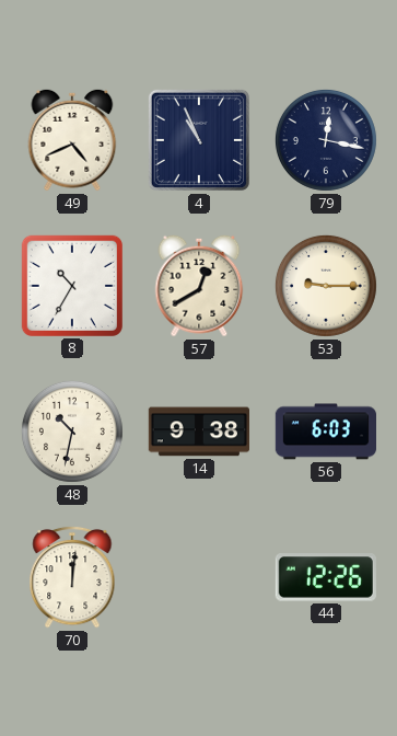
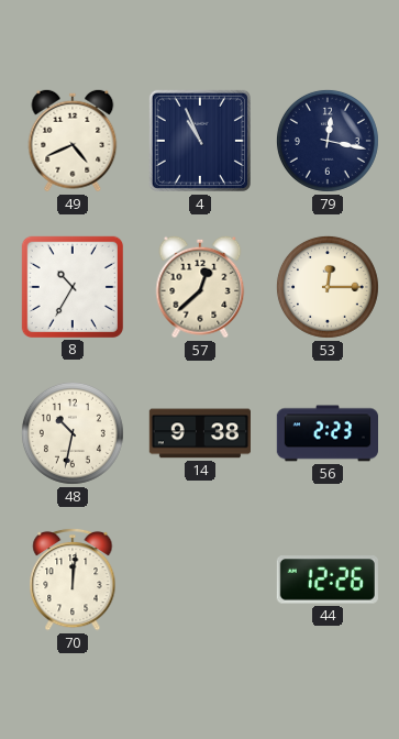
57: 12:40 -> 12:38 (200, 287)
53: 9:15 -> 12:15 (328, 287)
56: 6:03 -> 2:23 (326, 433)
